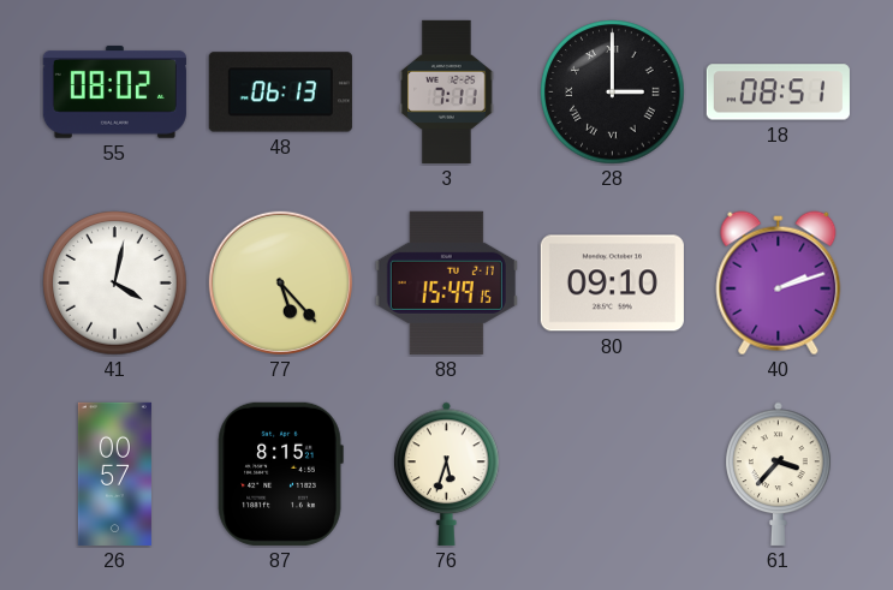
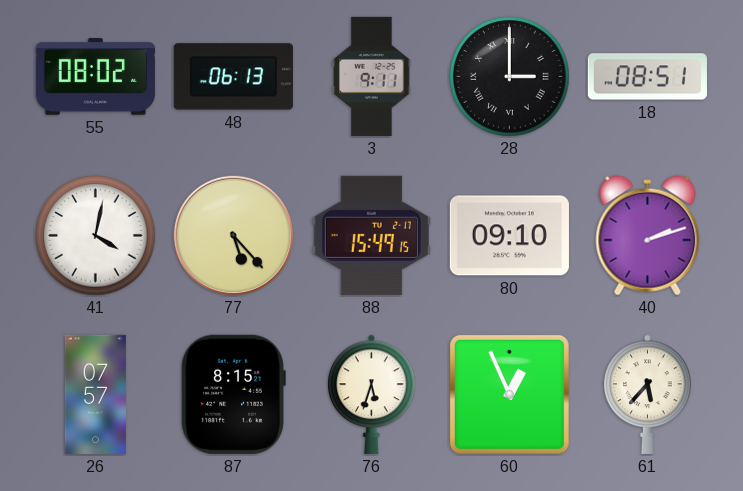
3: 7:11 -> 9:11 (372, 76)
26: 00:57 -> 07:57 (95, 394)
60: none -> 12:56 (509, 394)
61: 3:37 -> 5:37 (648, 394)
